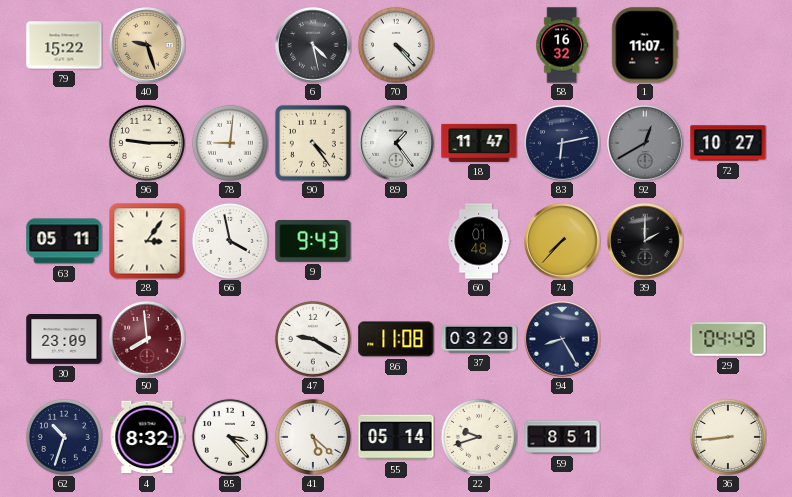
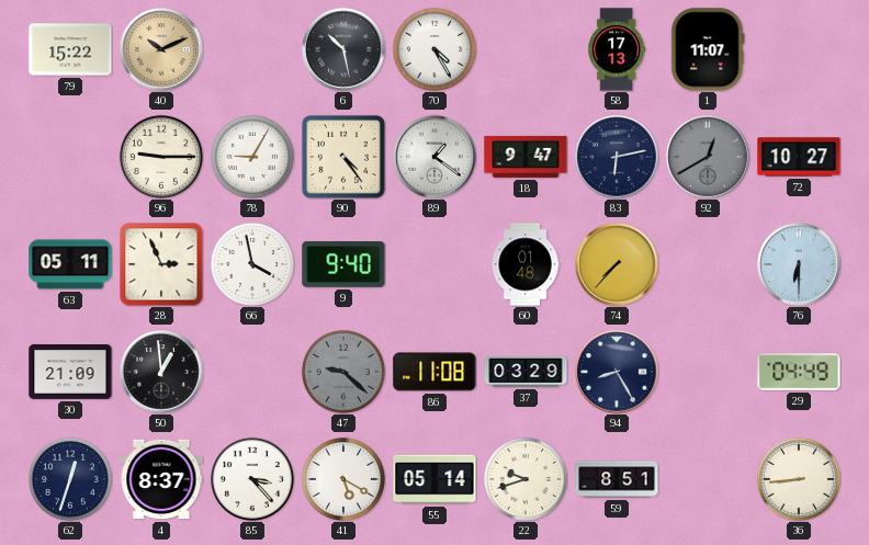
40: 9:27 -> 10:11 (161, 49)
6: 4:28 -> 10:28 (343, 49)
70: 4:23 -> 4:25 (435, 49)
58: 16:32 -> 17:13 (617, 49)
78: 9:01 -> 9:05 (252, 157)
89: 1:24 -> 1:21 (435, 157)
18: 11:47 -> 9:47 (526, 157)
28: 3:06 -> 2:56 (161, 264)
9: 9:43 -> 9:40 (343, 265)
39: 2:00 -> none (645, 241)
76: none -> 6:30 (799, 264)
30: 23:09 -> 21:09 (70, 373)
50: 7:59 -> 12:59 (161, 372)
50 dial: burgundy -> black (161, 372)
47: 9:20 -> 9:22 (343, 372)
47 dial: white -> grey (343, 372)
62: 10:33 -> 12:33 (70, 479)
4: 8:32 -> 8:37 (161, 479)
41: 5:22 -> 5:20 (343, 479)
